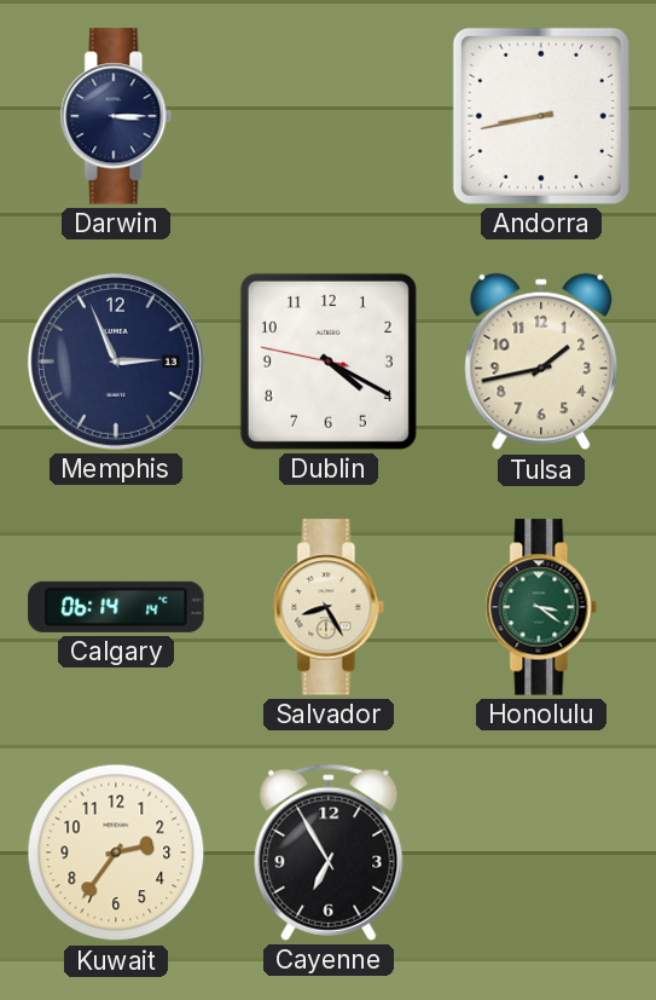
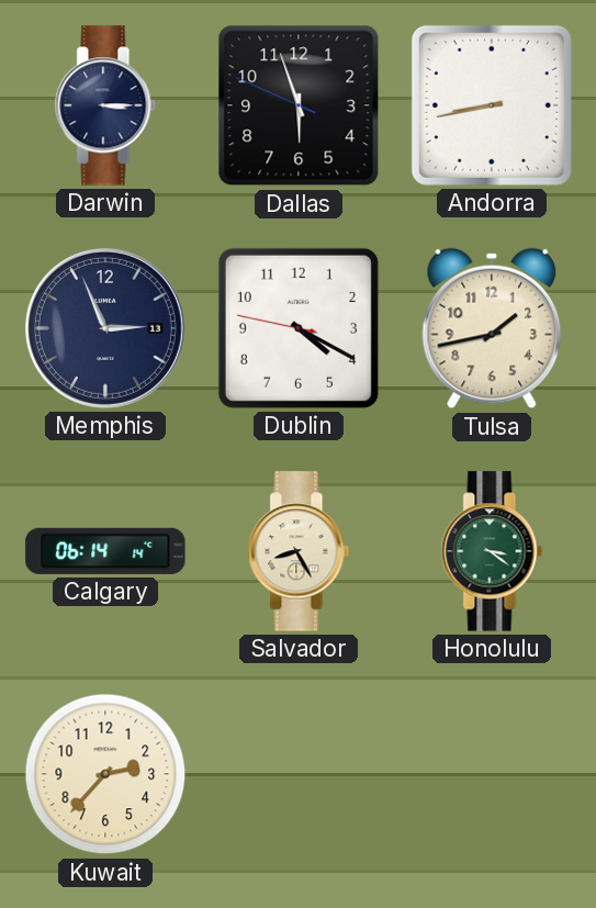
Dallas: none -> 5:56 (299, 105)
Kuwait: 2:36 -> 2:37 (105, 774)
Cayenne: 6:55 -> none (329, 852)
